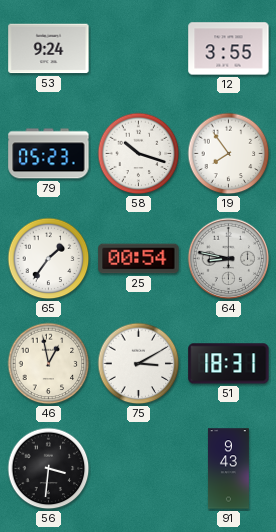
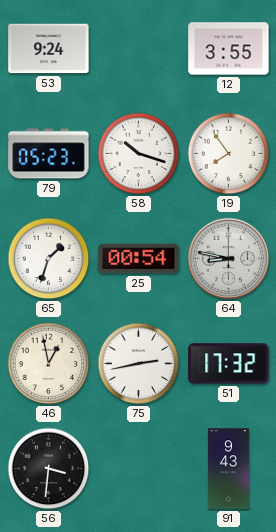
65: 1:36 -> 1:33 (49, 259)
75: 3:10 -> 2:43 (139, 364)
51: 18:31 -> 17:32 (229, 364)
